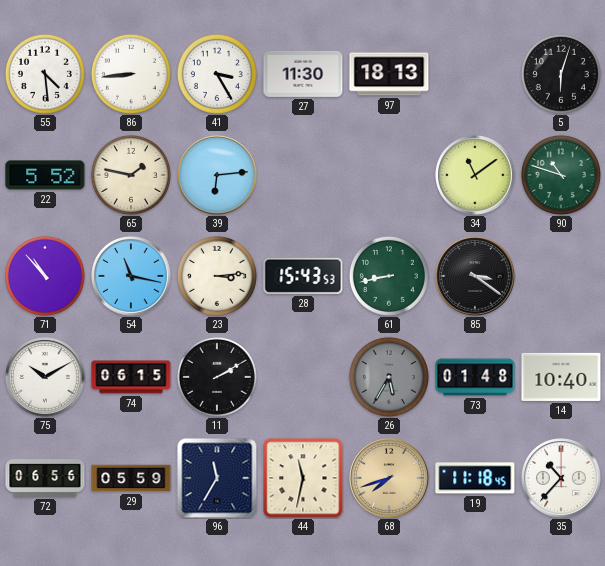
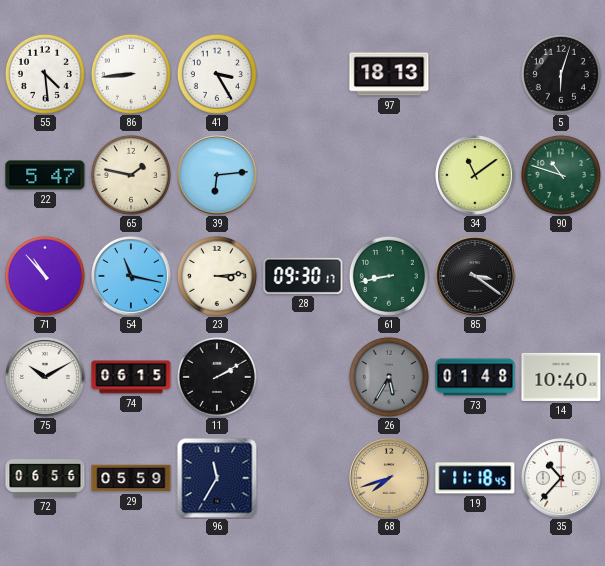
27: 11:30 -> none (303, 74)
22: 5:52 -> 5:47 (45, 175)
28: 15:43 -> 09:30 (303, 276)
44: 11:32 -> none (303, 478)
